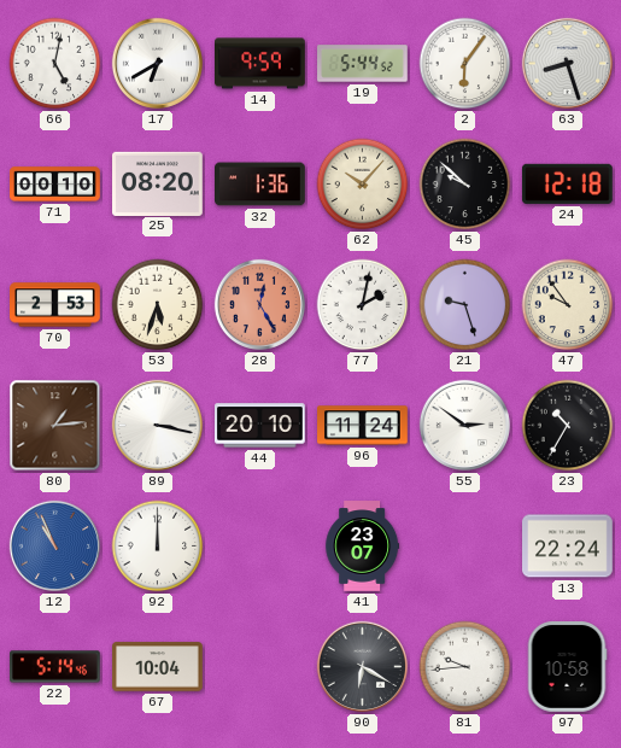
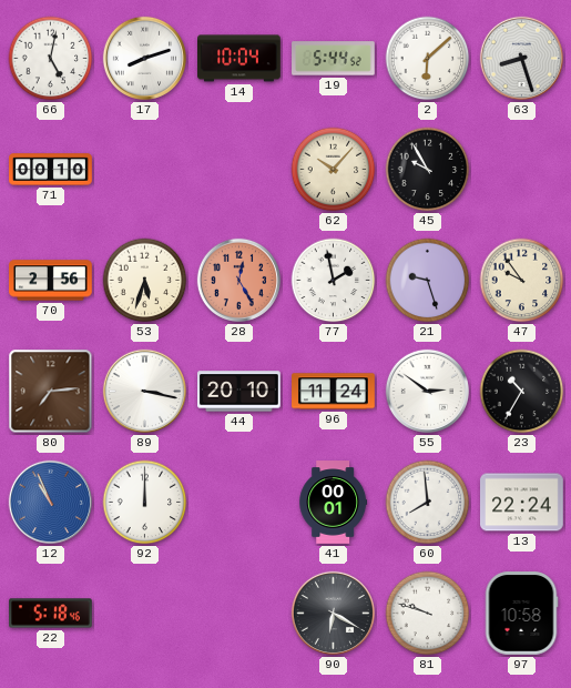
17: 6:40 -> 8:12 (144, 58)
14: 9:59 -> 10:04 (239, 59)
2: 6:06 -> 6:08 (428, 59)
25: 08:20 -> none (158, 183)
32: 1:36 -> none (260, 185)
45: 9:52 -> 9:55 (428, 170)
24: 12:18 -> none (567, 183)
70: 2:53 -> 2:56 (51, 281)
77: 2:02 -> 1:58 (334, 281)
80: 1:14 -> 7:14 (51, 392)
41: 23:07 -> 00:01 (334, 503)
60: none -> 7:59 (428, 503)
22: 5:14 -> 5:18 (51, 614)
67: 10:04 -> none (158, 667)
81: 9:44 -> 9:48 (428, 614)
